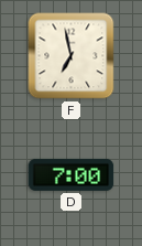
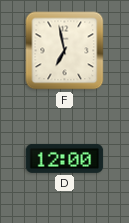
D: 7:00 -> 12:00 (65, 158)
